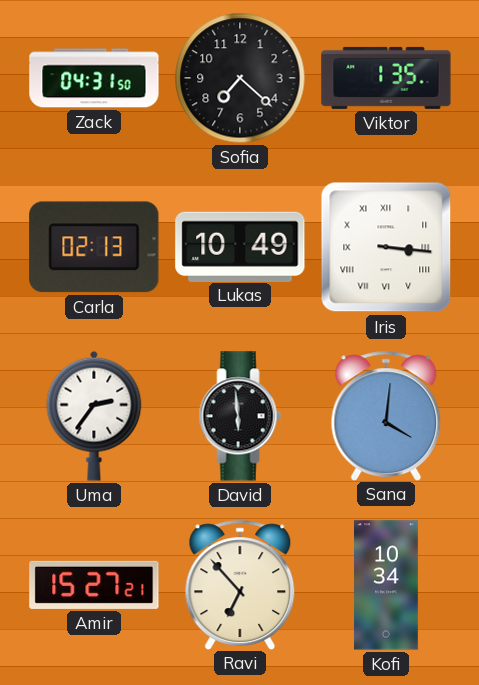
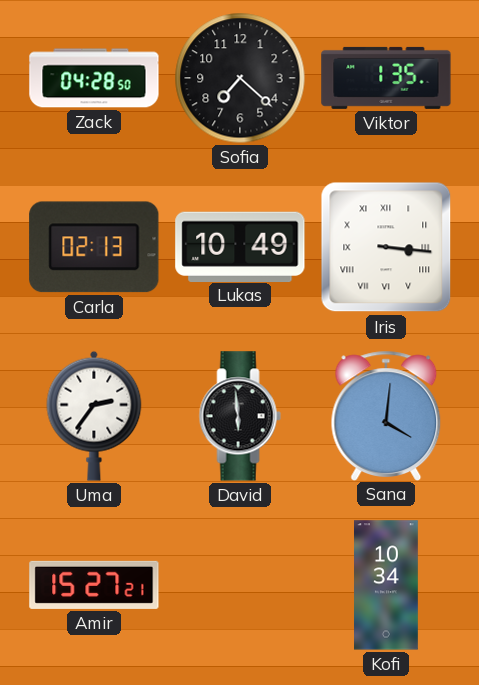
Zack: 04:31 -> 04:28 (94, 78)
Ravi: 6:53 -> none (240, 584)
